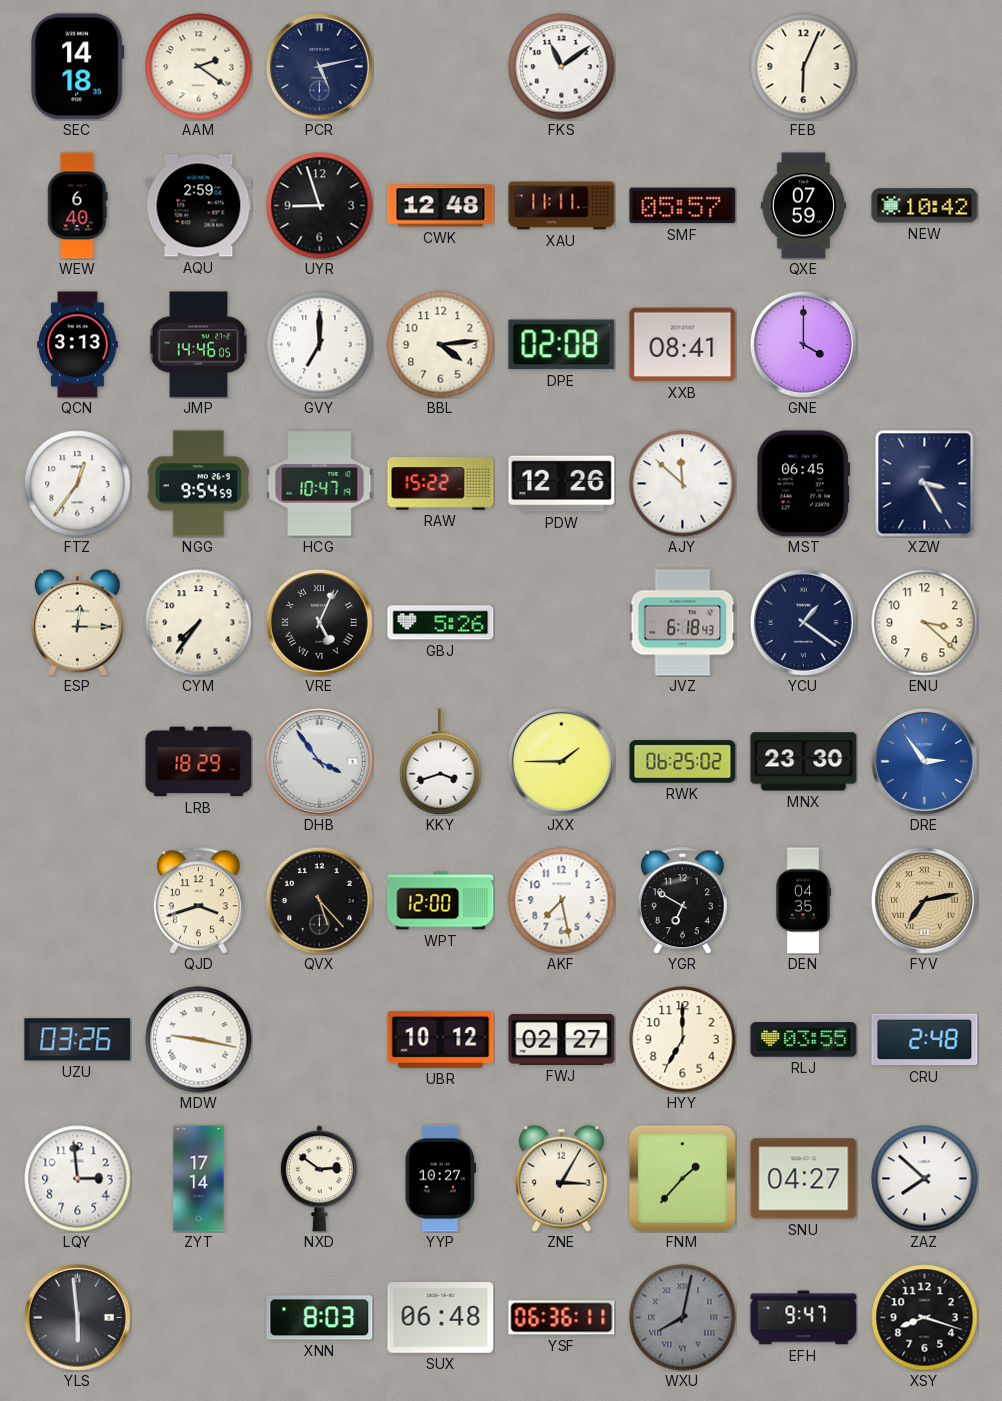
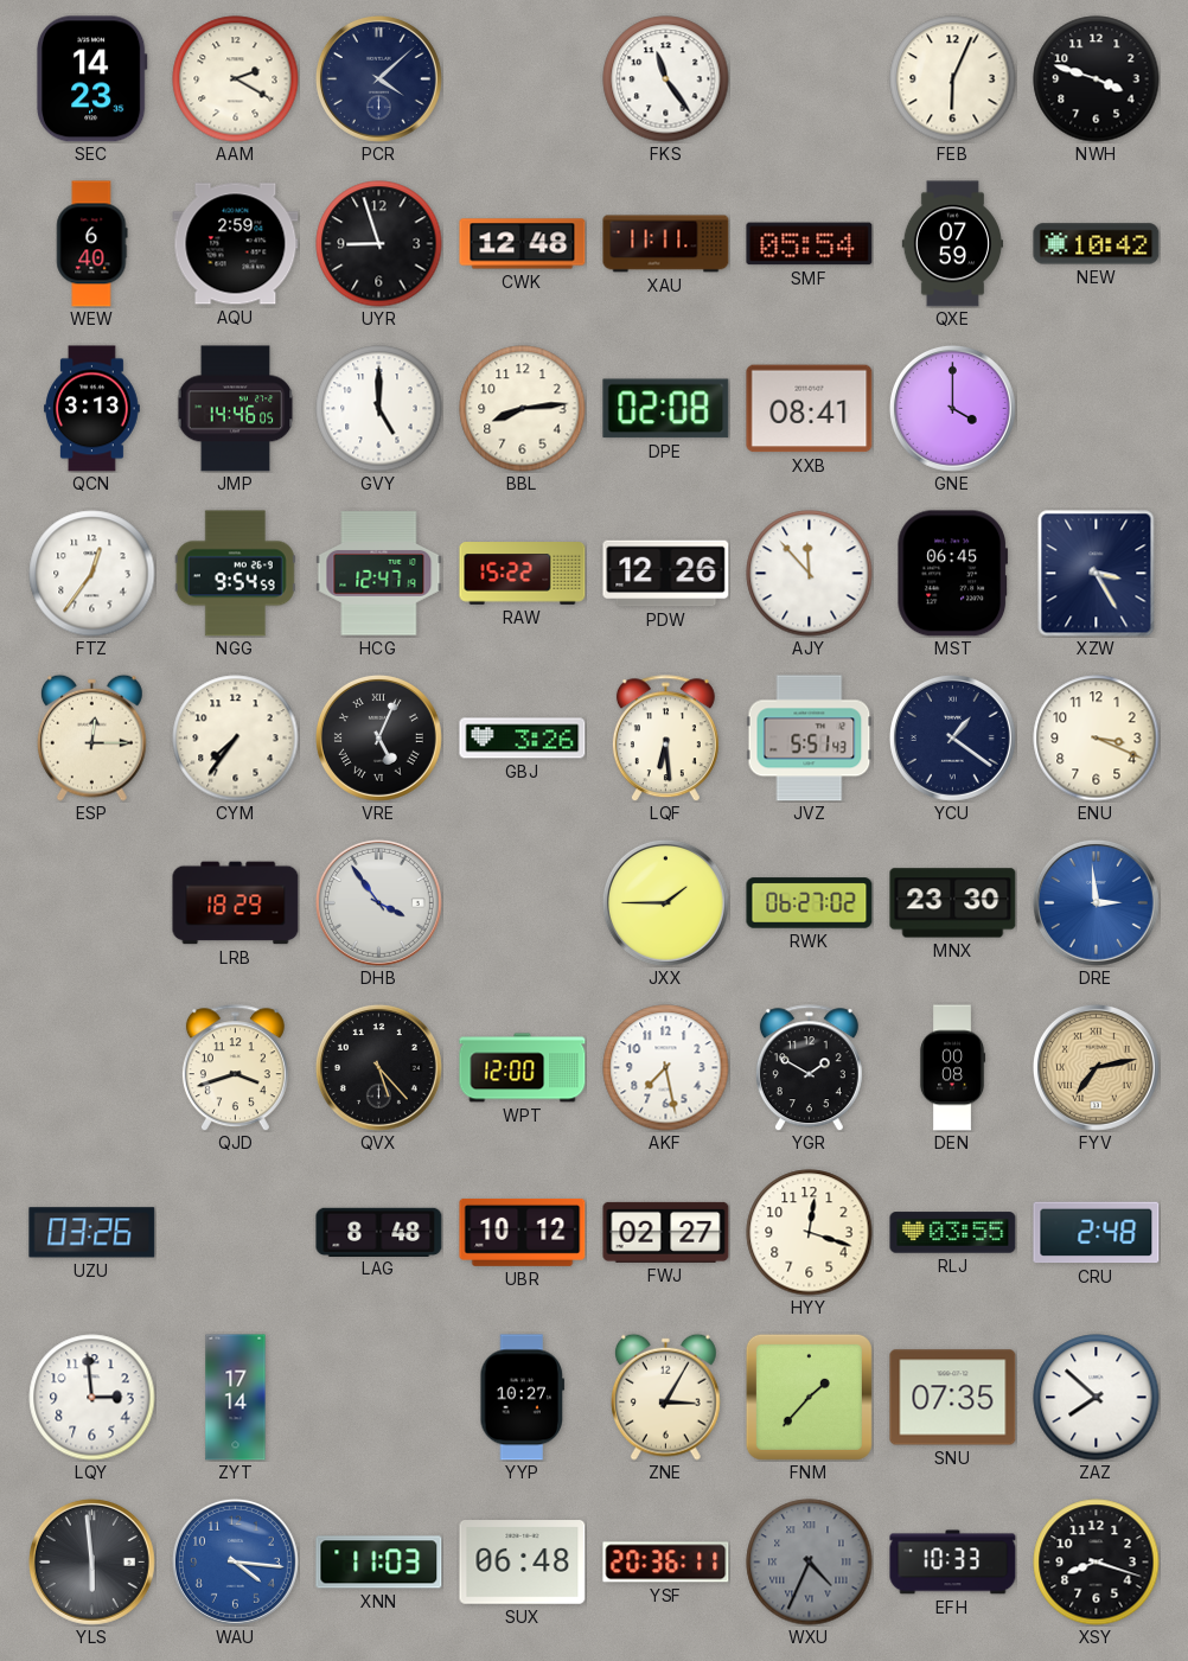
SEC: 14:18 -> 14:23 (91, 79)
AAM: 2:21 -> 2:20 (236, 79)
PCR: 5:13 -> 4:08 (378, 78)
FKS: 11:09 -> 11:24 (666, 79)
NWH: none -> 3:48 (1097, 79)
SMF: 05:57 -> 05:54 (810, 244)
GVY: 7:00 -> 5:00 (379, 409)
BBL: 4:14 -> 8:14 (523, 409)
HCG: 10:47 -> 12:47 (379, 574)
AJY: 11:52 -> 11:53 (810, 574)
GBJ: 5:26 -> 3:26 (523, 739)
LQF: none -> 6:29 (665, 739)
JVZ: 6:18 -> 5:51 (810, 739)
ENU: 3:22 -> 3:19 (1097, 739)
KKY: 3:42 -> none (441, 762)
RWK: 06:25 -> 06:27 (810, 903)
DRE: 2:54 -> 2:59 (1096, 902)
YGR: 6:50 -> 1:50 (809, 1068)
DEN: 04:35 -> 00:08 (952, 1068)
MDW: 9:17 -> none (199, 1040)
LAG: none -> 8:48 (379, 1232)
HYY: 7:00 -> 12:18 (810, 1233)
NXD: 2:51 -> none (319, 1179)
SNU: 04:27 -> 07:35 (953, 1398)
WAU: none -> 4:16 (235, 1561)
XNN: 8:03 -> 11:03 (379, 1563)
YSF: 06:36 -> 20:36 (666, 1563)
WXU: 8:02 -> 4:34 (810, 1563)
EFH: 9:47 -> 10:33 (953, 1563)
